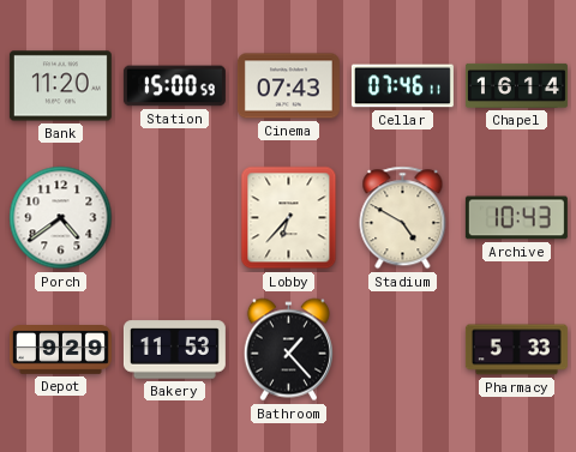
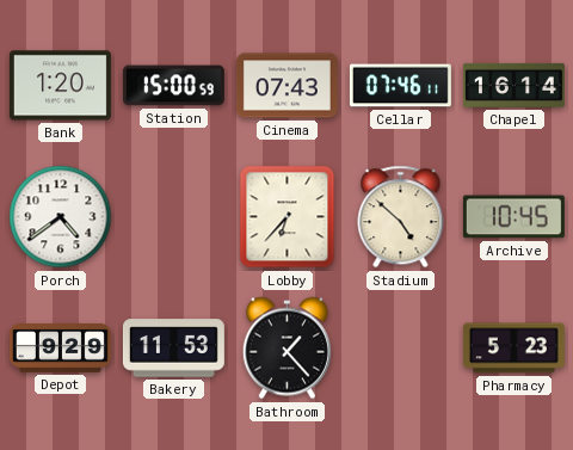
Bank: 11:20 -> 1:20 (60, 86)
Stadium: 4:50 -> 4:52 (401, 217)
Archive: 10:43 -> 10:45 (513, 217)
Pharmacy: 5:33 -> 5:23 (513, 349)
